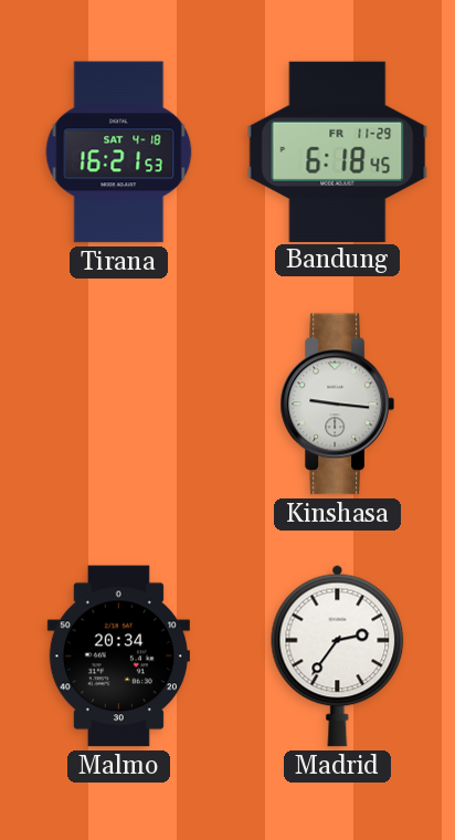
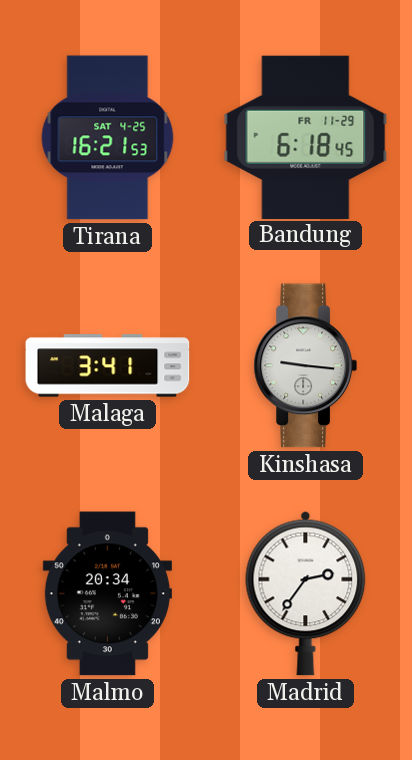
Tirana date: SAT 4-18 -> SAT 4-25 (108, 138)
Malaga: none -> 3:41 (108, 366)
